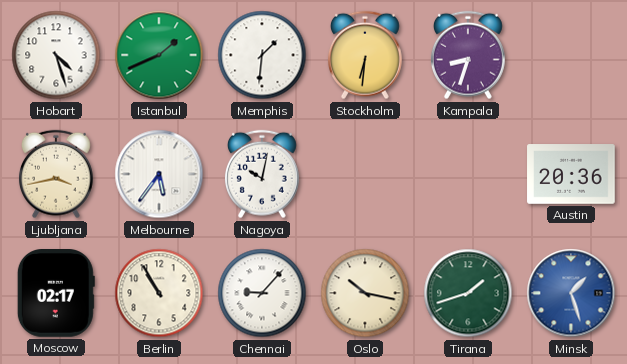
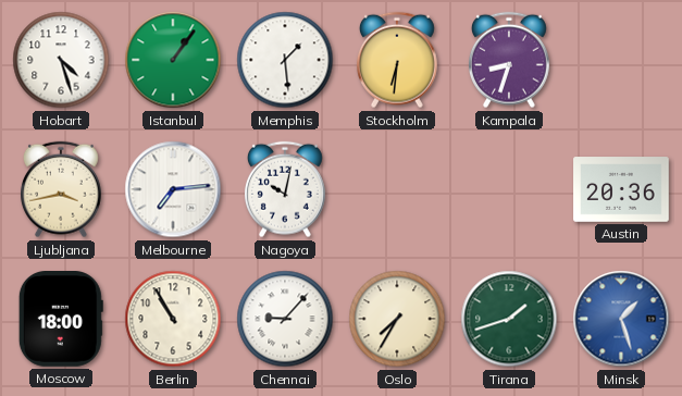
Istanbul: 1:41 -> 1:06 (173, 60)
Memphis: 1:31 -> 1:29 (285, 60)
Melbourne: 5:36 -> 7:14 (173, 189)
Moscow: 02:17 -> 18:00 (61, 320)
Oslo: 10:17 -> 7:35 (397, 319)
